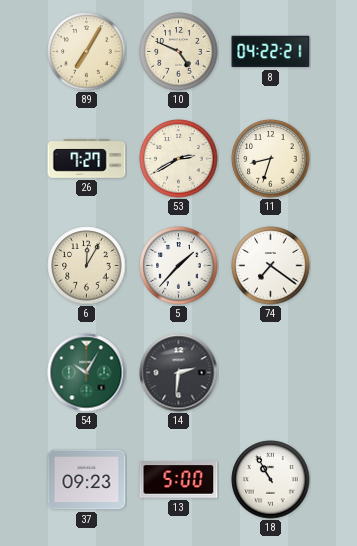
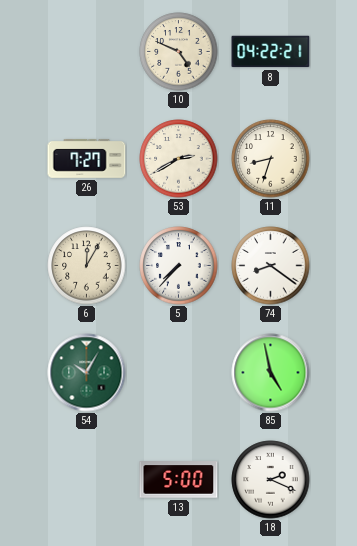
89: 7:05 -> none (87, 52)
5: 1:37 -> 7:37 (179, 266)
74: 7:21 -> 8:21 (271, 266)
14: 2:31 -> none (179, 373)
85: none -> 4:58 (271, 373)
37: 09:23 -> none (87, 480)
18: 10:55 -> 2:19 (271, 480)
